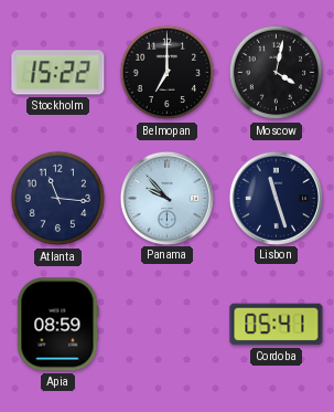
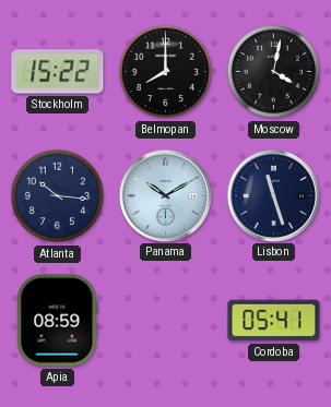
Belmopan: 7:00 -> 8:00 (166, 72)
Atlanta: 11:16 -> 10:16 (58, 196)
Panama: 9:53 -> 10:10 (165, 195)
